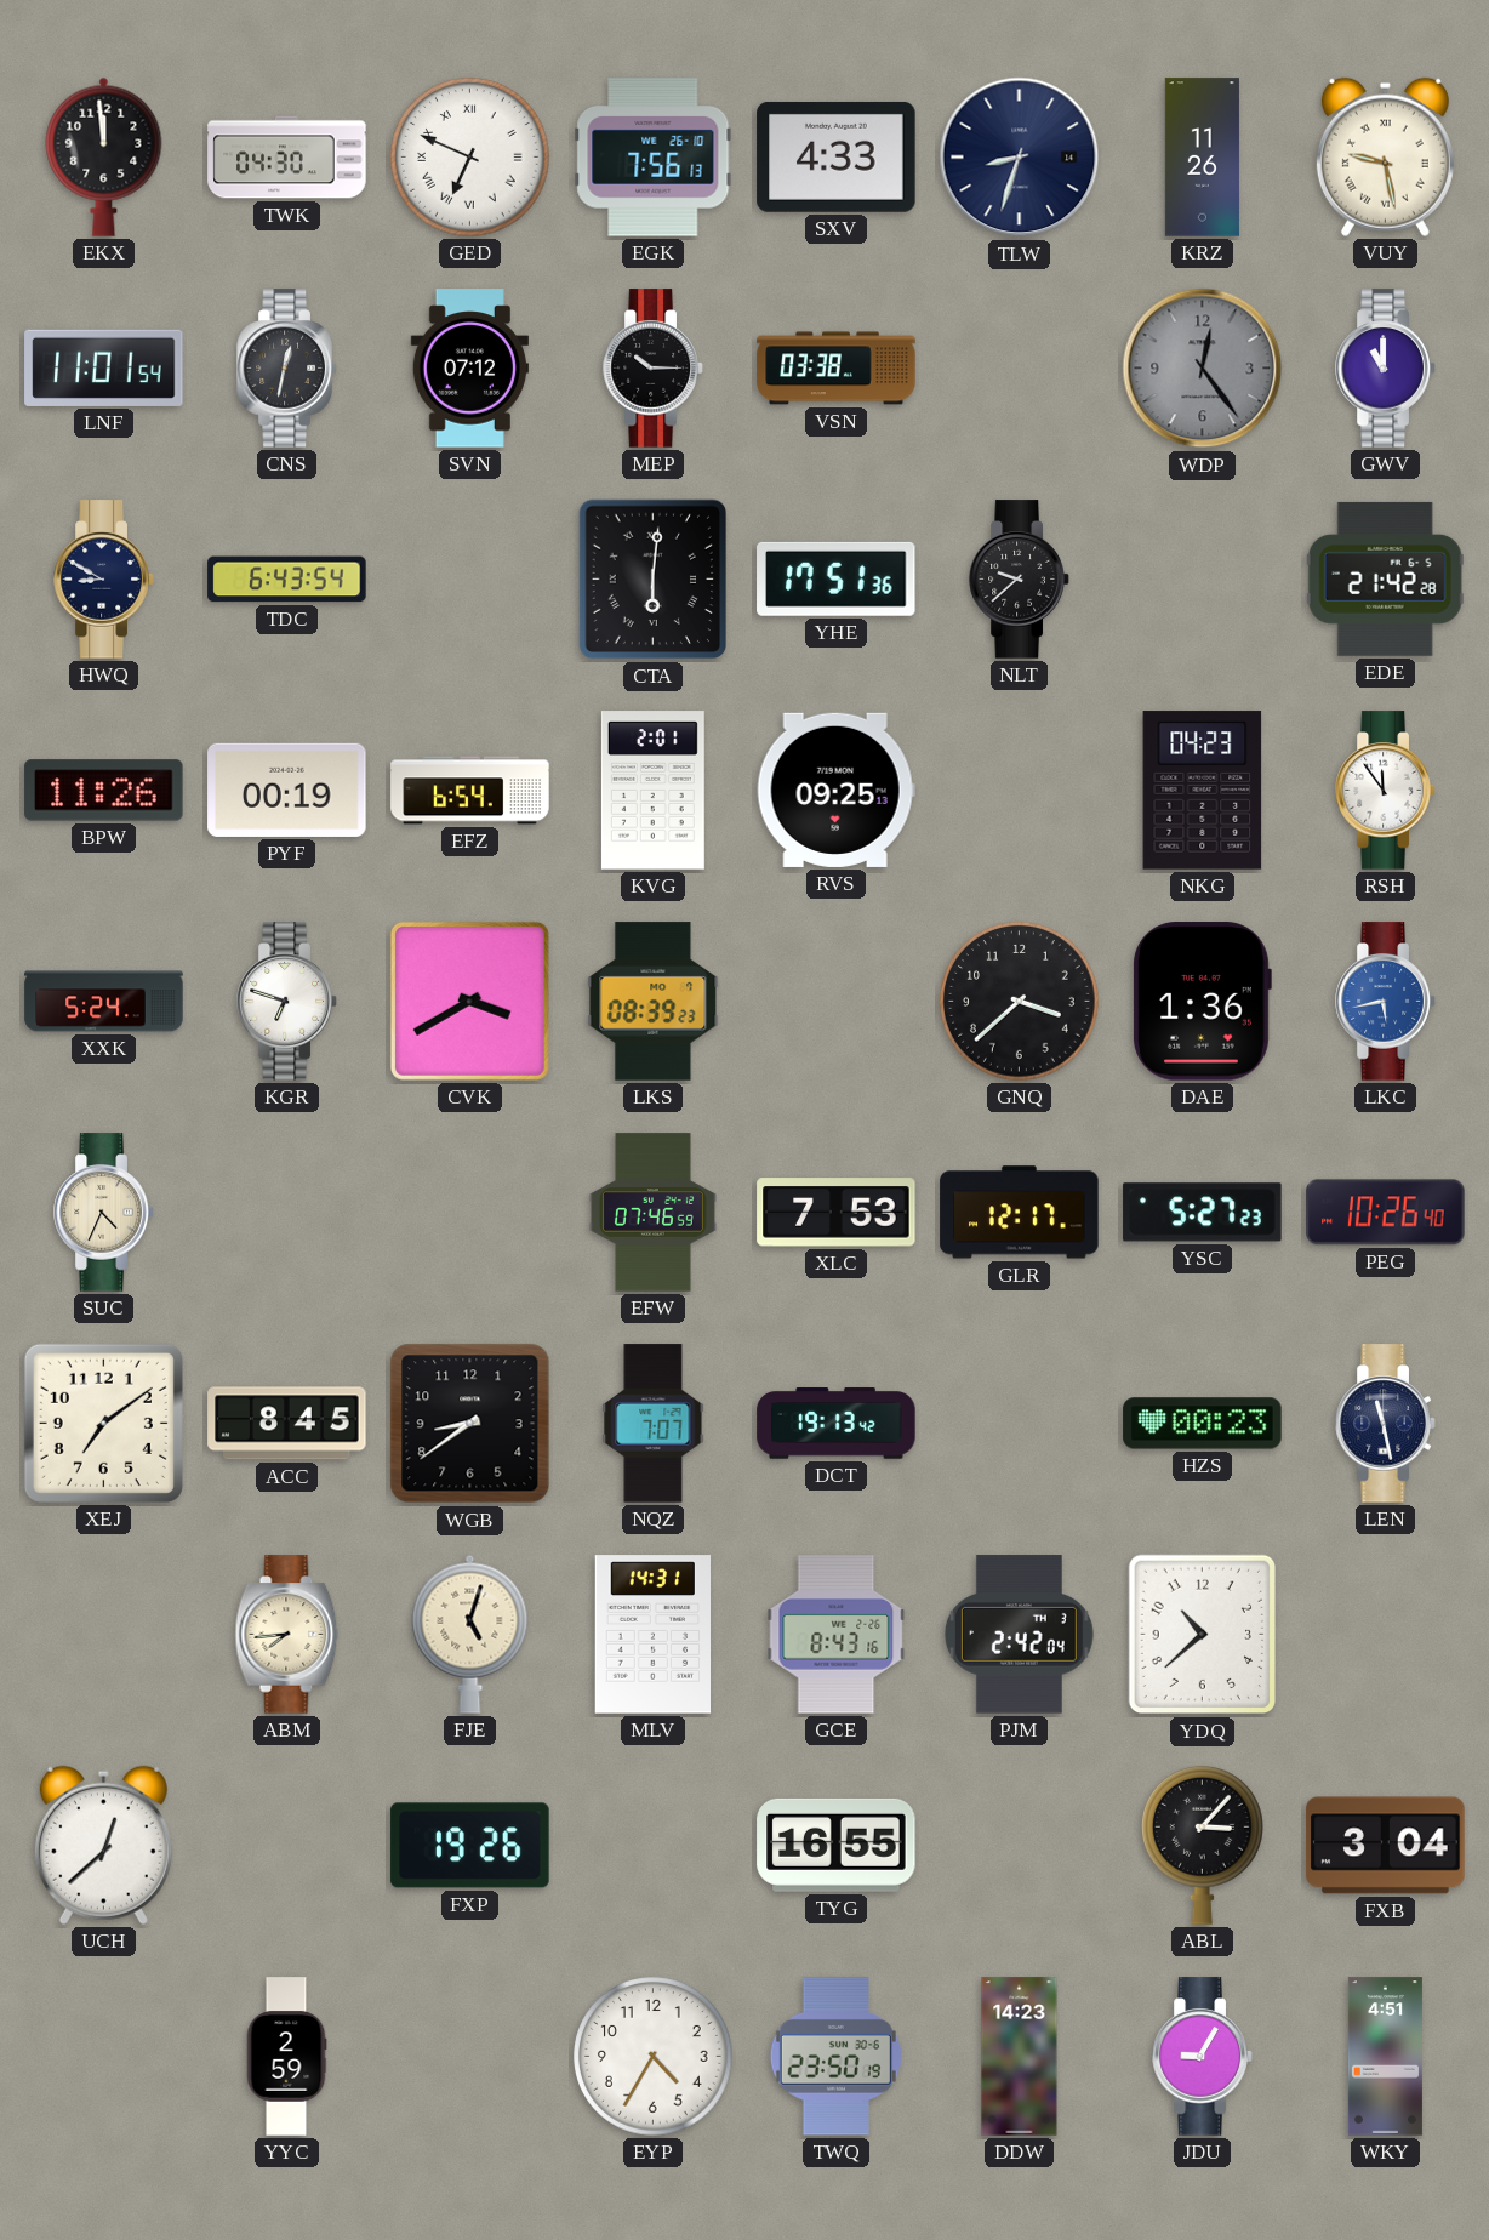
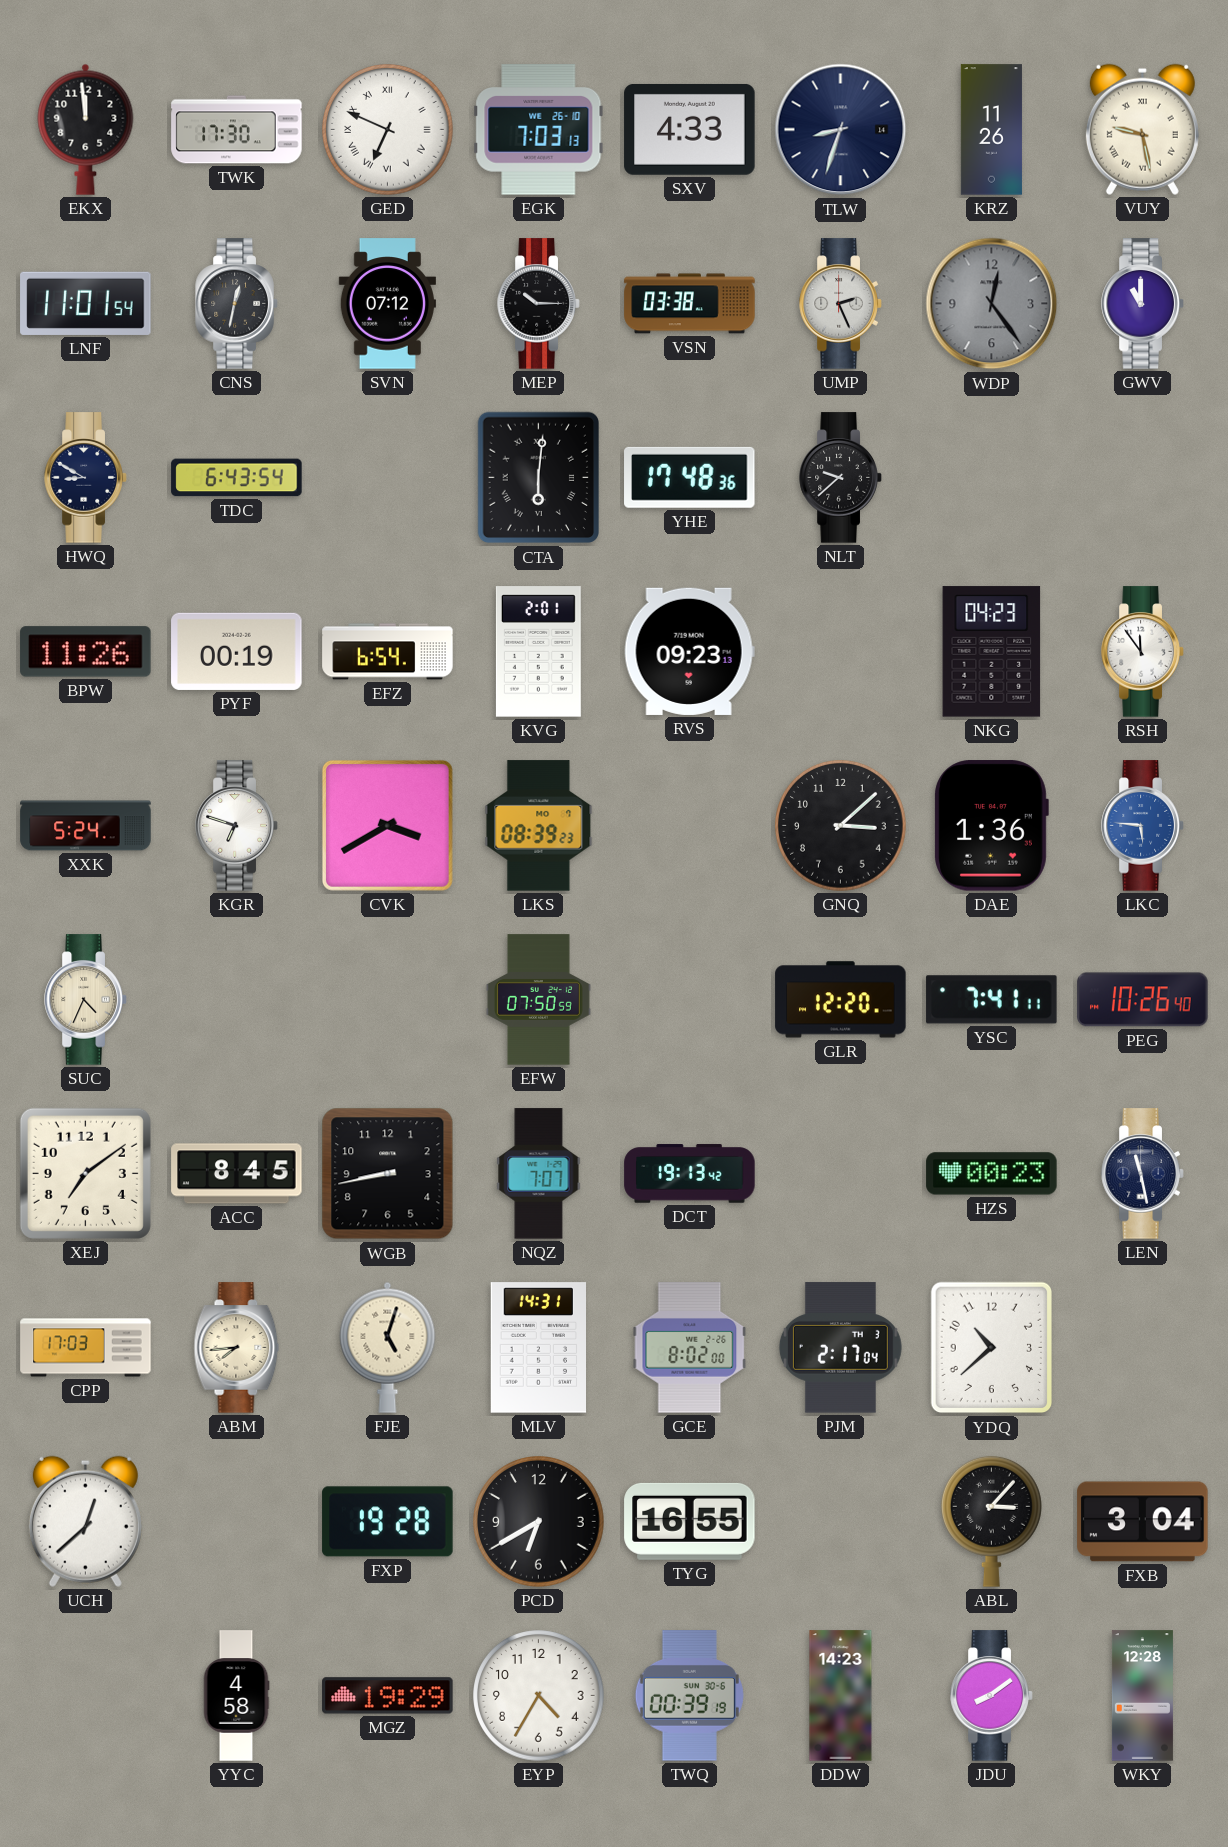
TWK: 04:30 -> 17:30 (237, 130)
EGK: 7:56 -> 7:03 (539, 130)
UMP: none -> 2:26 (841, 304)
YHE: 17:51 -> 17:48 (690, 477)
EDE: 21:42 -> none (1385, 578)
RVS: 09:25 -> 09:23 (689, 651)
GNQ: 3:38 -> 3:08 (841, 826)
LKC: 5:43 -> 5:46 (1143, 826)
EFW: 07:46 -> 07:50 (538, 1000)
XLC: 7:53 -> none (837, 1213)
GLR: 12:17 -> 12:20 (841, 1000)
YSC: 5:27 -> 7:41 (992, 1000)
WGB: 8:39 -> 8:43 (388, 1174)
CPP: none -> 17:03 (86, 1348)
GCE: 8:43 -> 8:02 (690, 1348)
PJM: 2:42 -> 2:17 (840, 1348)
FXP: 19:26 -> 19:28 (388, 1522)
PCD: none -> 6:40 (539, 1522)
YYC: 2:59 -> 4:58 (236, 1696)
MGZ: none -> 19:29 (388, 1696)
TWQ: 23:50 -> 00:39 (689, 1696)
JDU: 9:05 -> 8:09 (992, 1696)
WKY: 4:51 -> 12:28 (1142, 1696)
